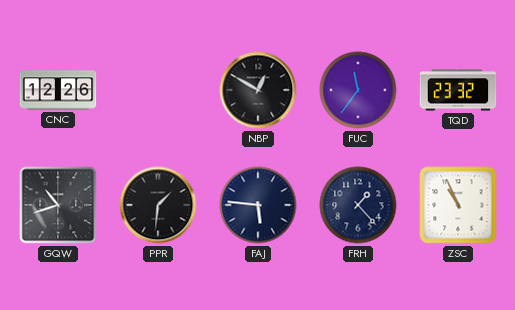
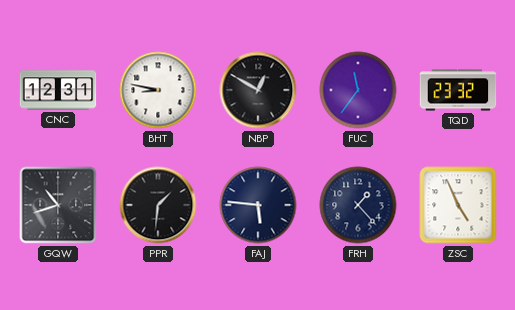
CNC: 12:26 -> 12:31 (58, 90)
BHT: none -> 8:47 (158, 90)
ZSC: 10:56 -> 4:56 (458, 205)
